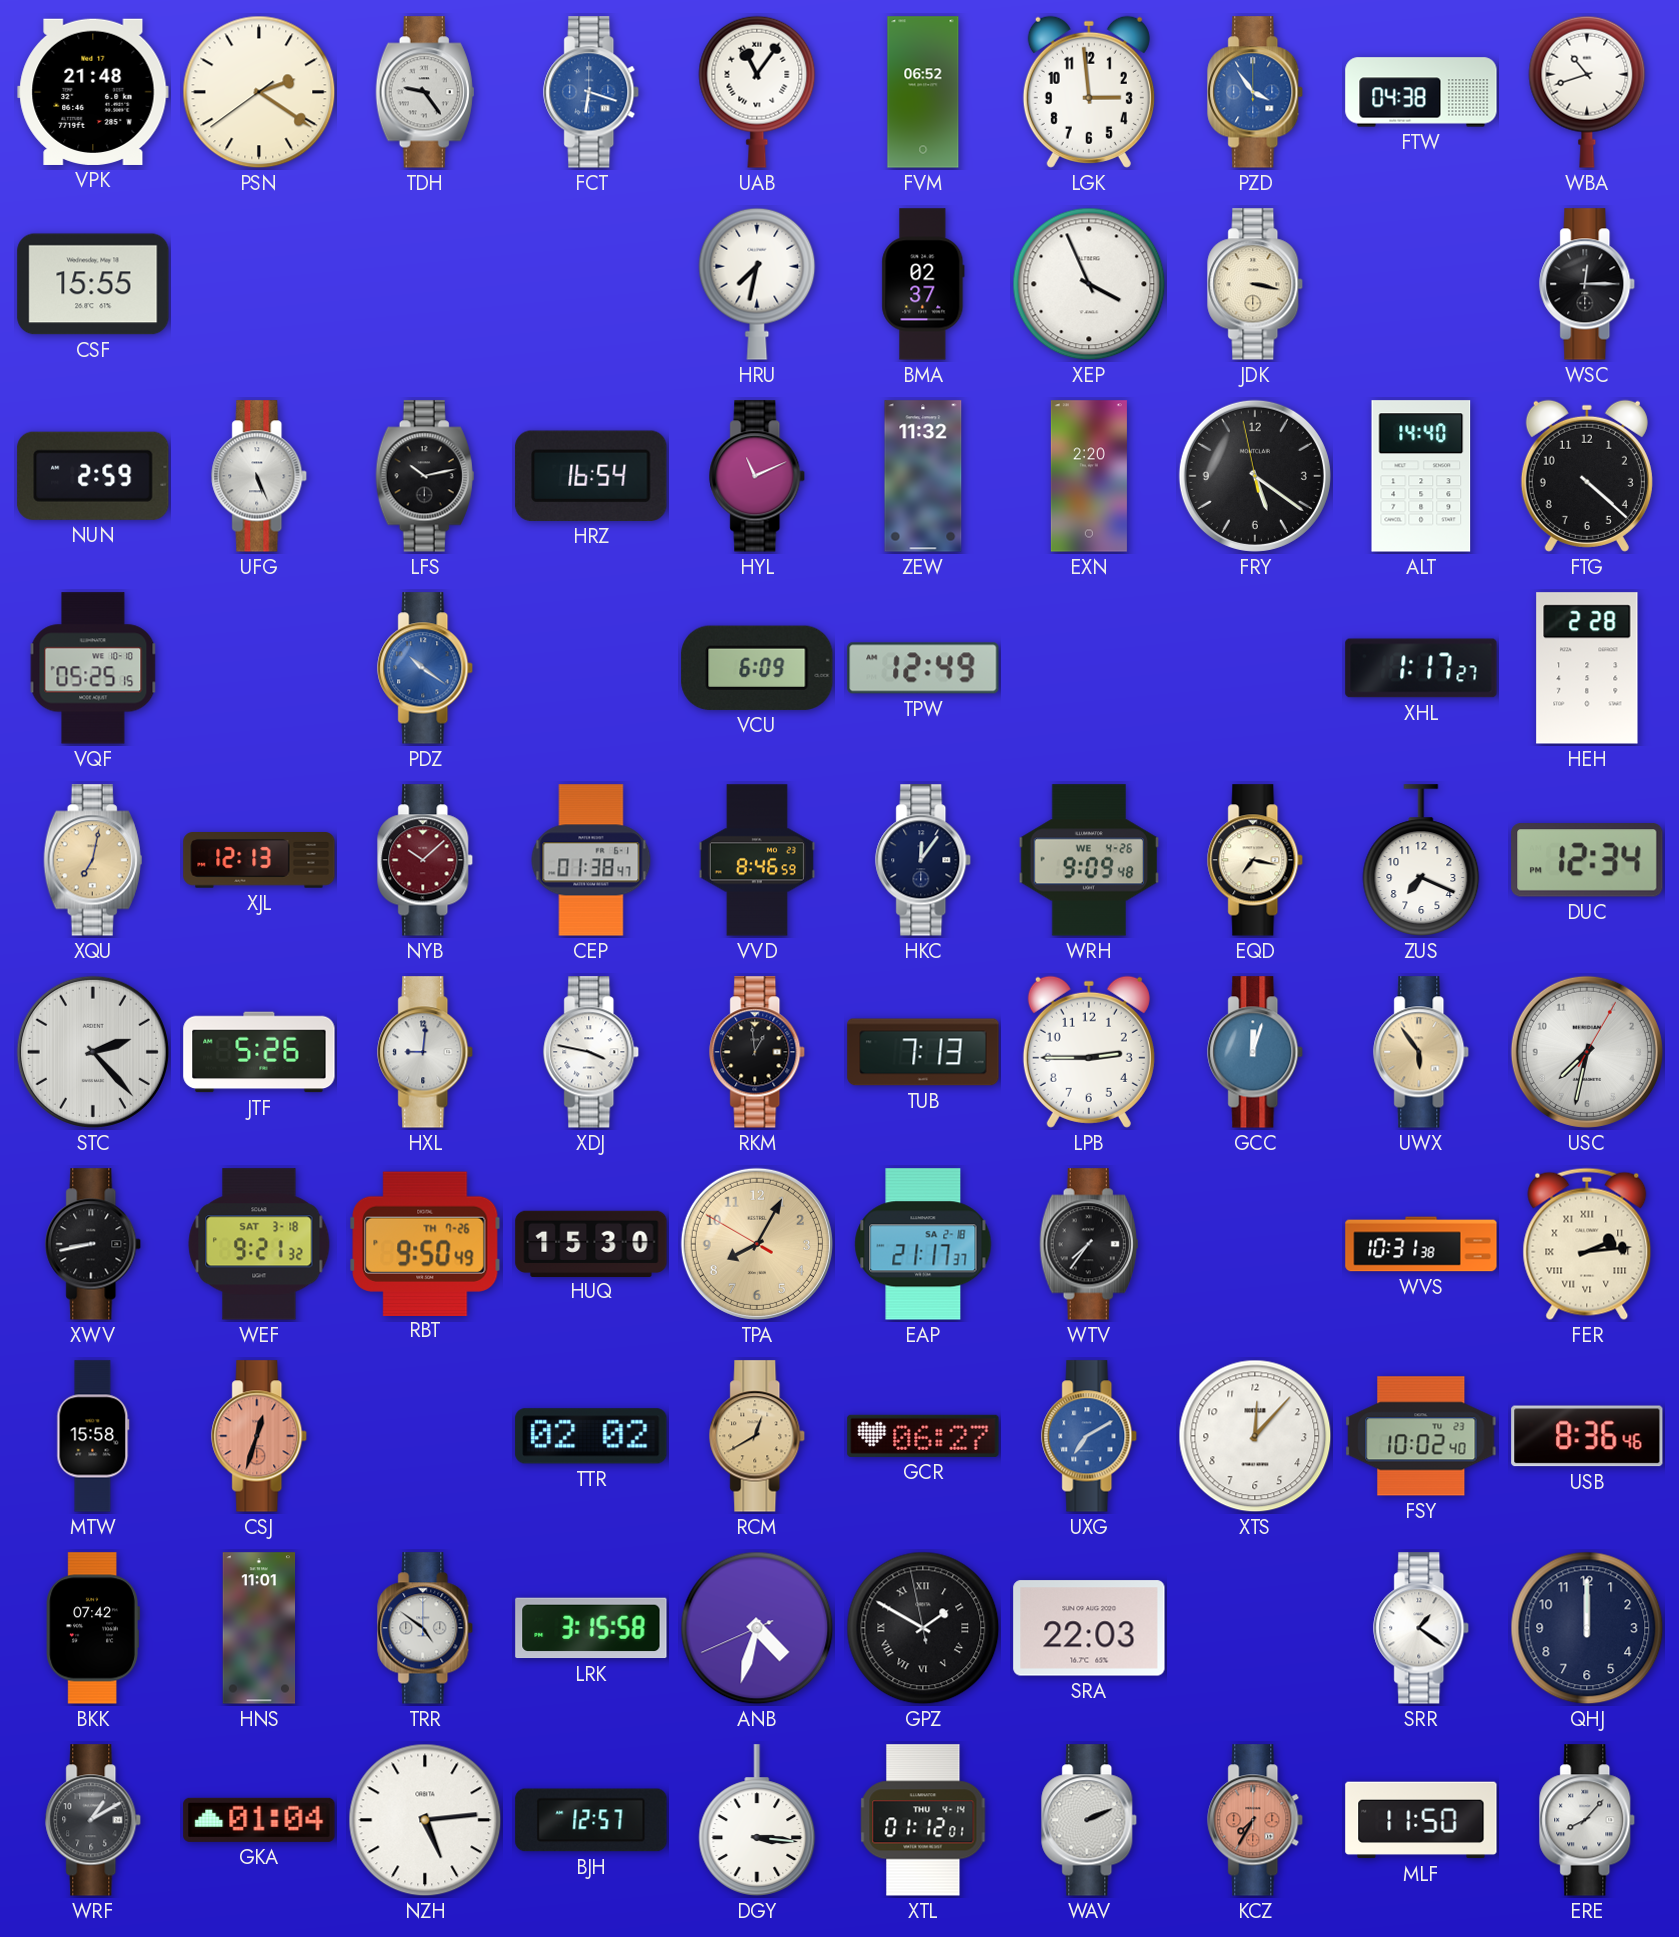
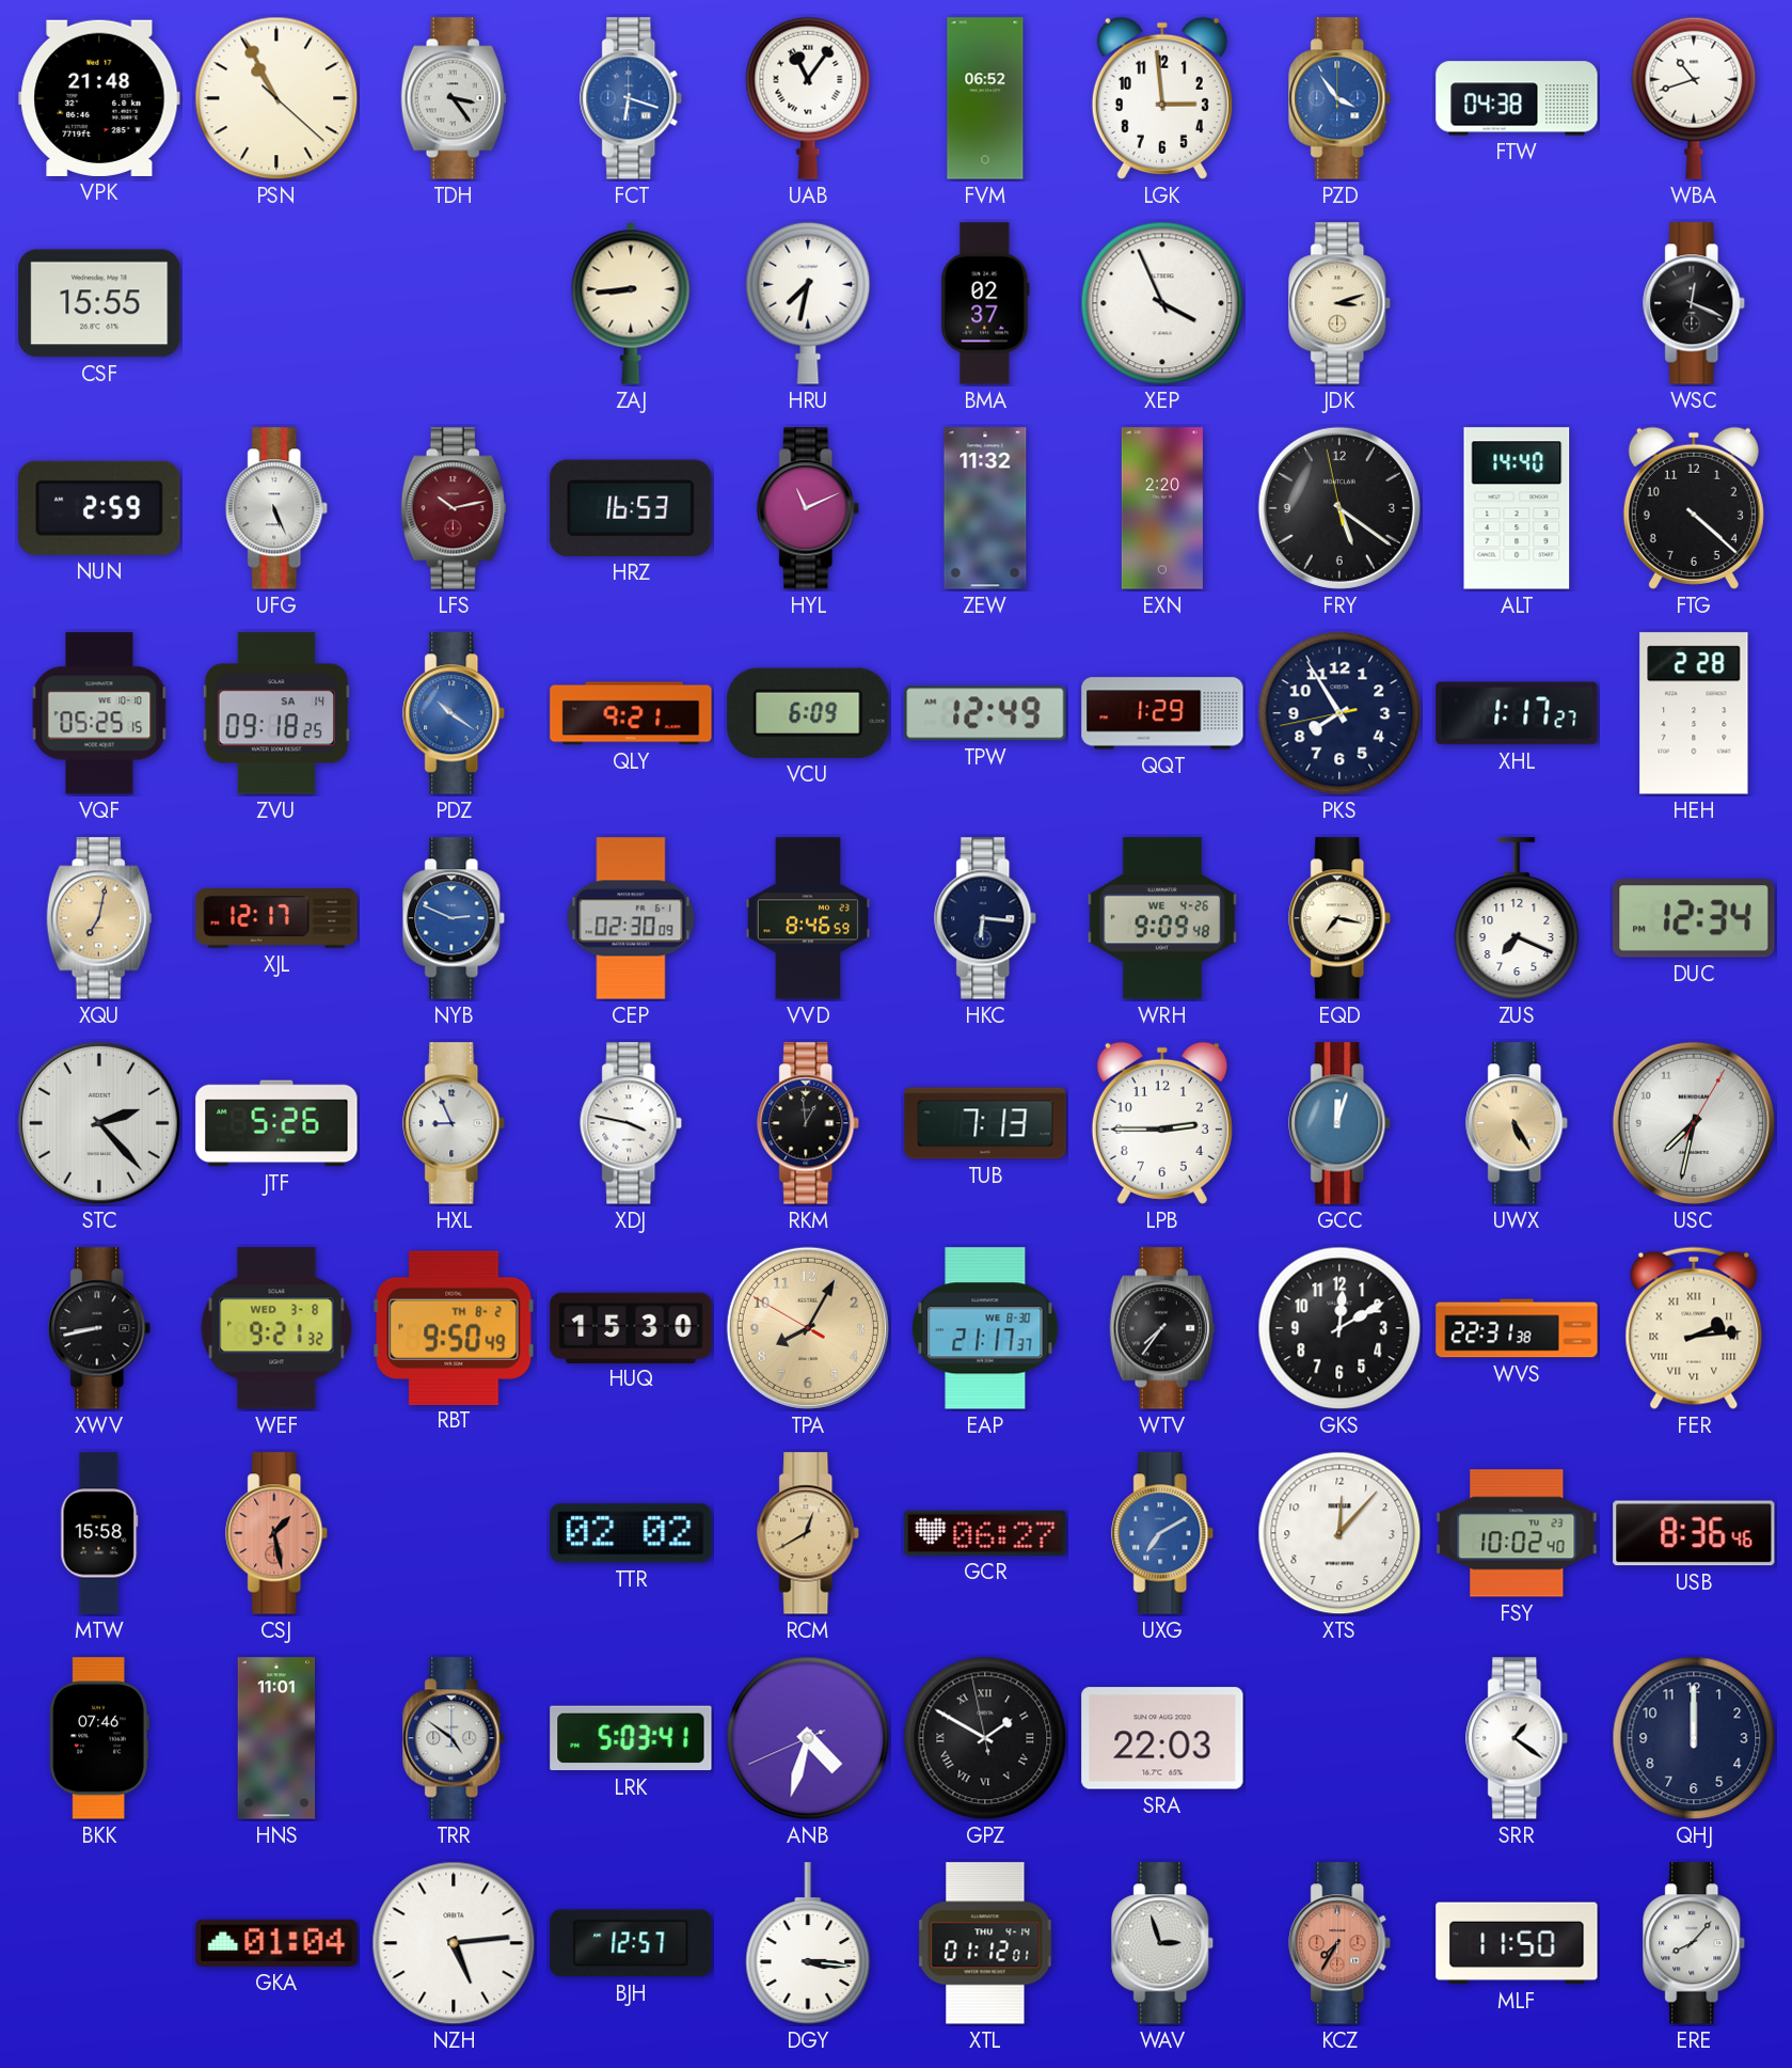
PSN: 2:20 -> 10:55 (276, 98)
TDH: 9:24 -> 3:24 (454, 98)
ZAJ: none -> 8:44 (631, 303)
JDK: 3:17 -> 3:12 (1341, 303)
WSC: 12:15 -> 12:19 (1695, 303)
LFS dial: black -> burgundy (454, 508)
HRZ: 16:54 -> 16:53 (631, 508)
ZVU: none -> 09:18 (275, 713)
QLY: none -> 9:21 (631, 713)
QQT: none -> 1:29 (1162, 713)
PKS: none -> 7:54 (1339, 713)
XJL: 12:13 -> 12:17 (276, 919)
NYB: 10:08 -> 2:49 (455, 918)
NYB dial: burgundy -> blue (455, 918)
CEP: 01:38 -> 02:30 (631, 918)
HKC: 12:06 -> 6:16 (986, 918)
HXL: 9:01 -> 8:56 (455, 1123)
UWX: 5:54 -> 5:25 (1518, 1123)
WEF date: SAT 3-18 -> WED 3-8 (276, 1328)
RBT date: TH 7-26 -> TH 8-2 (454, 1327)
EAP date: SA 2-18 -> WE 8-30 (985, 1328)
GKS: none -> 12:10 (1339, 1328)
WVS: 10:31 -> 22:31 (1517, 1328)
CSJ: 12:33 -> 1:28 (277, 1533)
BKK: 07:42 -> 07:46 (99, 1738)
LRK: 3:15 -> 5:03 (631, 1738)
WRF: 1:10 -> none (94, 1820)
WAV: 2:11 -> 2:57 (1163, 1943)
